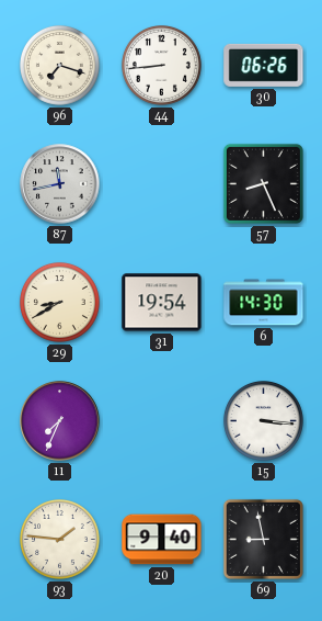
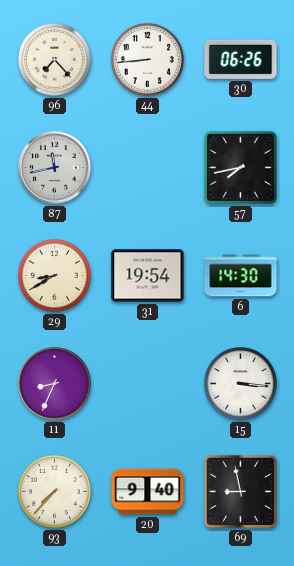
96: 7:18 -> 7:23 (55, 60)
57: 8:26 -> 7:43 (240, 167)
11: 7:34 -> 8:34 (55, 384)
93: 1:46 -> 7:37 (55, 492)
